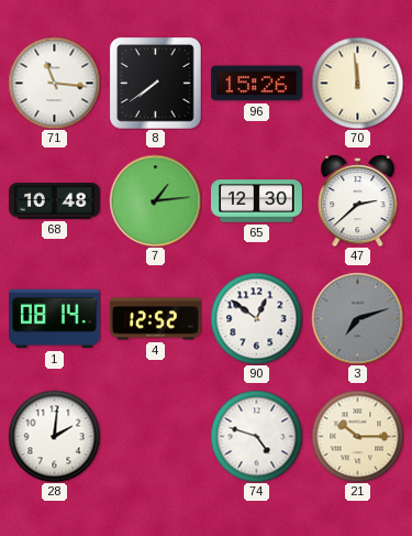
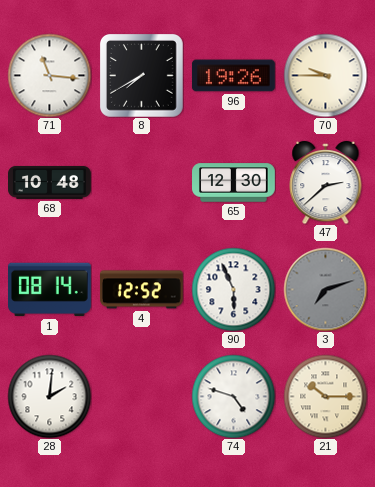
8: 7:39 -> 7:40 (142, 76)
96: 15:26 -> 19:26 (233, 76)
70: 11:59 -> 9:45 (325, 75)
7: 1:14 -> none (155, 200)
90: 12:51 -> 5:56 (233, 289)
